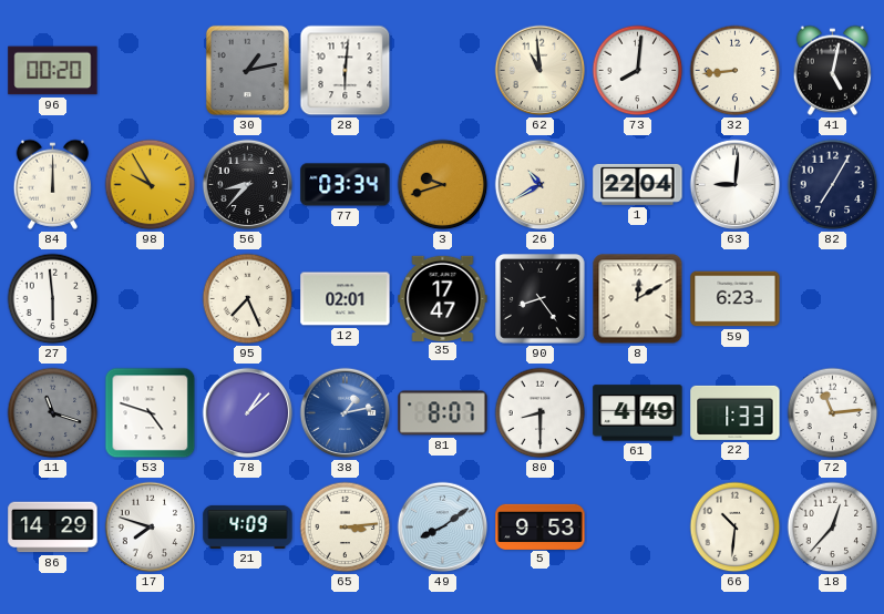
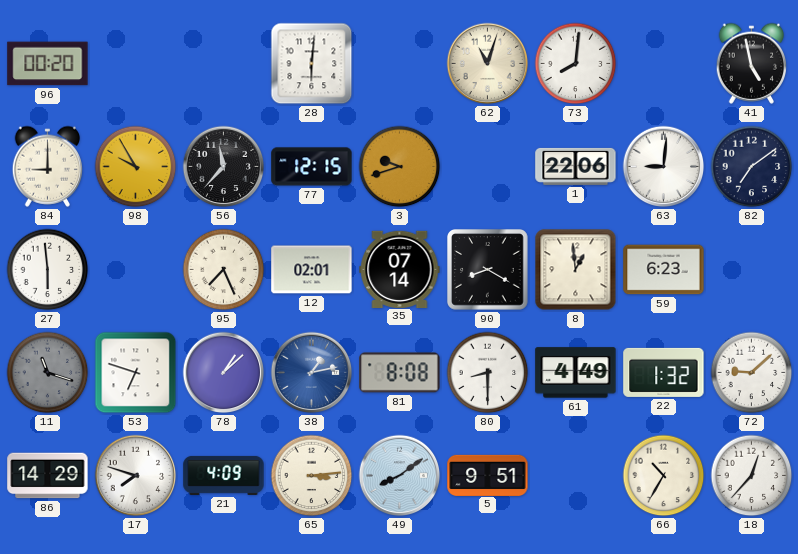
30: 1:13 -> none (247, 70)
62: 10:59 -> 11:03 (488, 64)
32: 8:44 -> none (736, 71)
41: 5:02 -> 4:58 (752, 63)
84: 12:00 -> 9:00 (48, 166)
56: 8:37 -> 11:37 (224, 167)
77: 03:34 -> 12:15 (312, 167)
26: 10:40 -> none (541, 185)
1: 22:04 -> 22:06 (576, 166)
82: 7:05 -> 7:09 (752, 167)
35: 17:47 -> 07:14 (400, 269)
90: 8:24 -> 8:20 (488, 270)
8: 12:10 -> 12:59 (576, 270)
53: 4:48 -> 6:48 (136, 373)
81: 8:07 -> 8:08 (400, 373)
22: 1:33 -> 1:32 (664, 372)
72: 11:14 -> 9:08 (752, 373)
5: 9:53 -> 9:51 (488, 475)
66: 10:31 -> 10:35 (664, 476)
